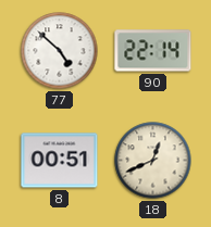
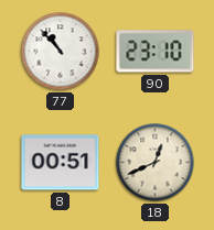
77: 4:52 -> 10:53 (61, 52)
90: 22:14 -> 23:10 (156, 52)
